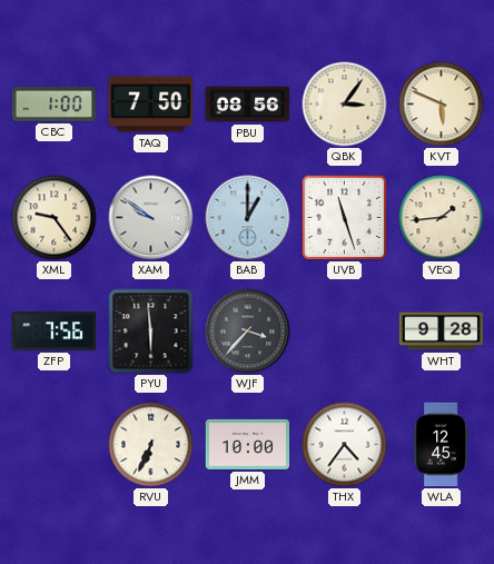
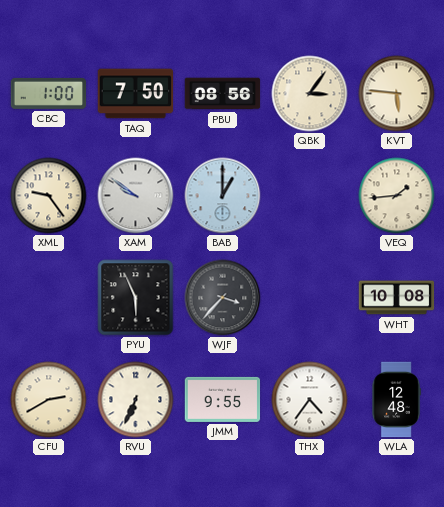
KVT: 5:49 -> 5:46 (397, 94)
UVB: 11:27 -> none (345, 218)
ZFP: 7:56 -> none (55, 332)
PYU: 5:59 -> 5:56 (136, 298)
WHT: 9:28 -> 10:08 (397, 298)
CFU: none -> 2:40 (49, 400)
JMM: 10:00 -> 9:55 (223, 399)
WLA: 12:45 -> 12:48 (396, 400)
